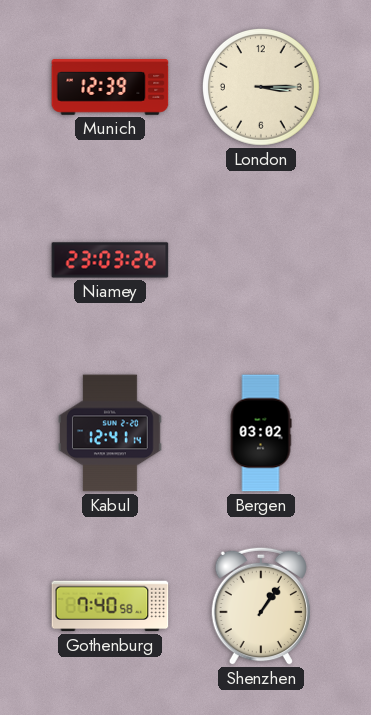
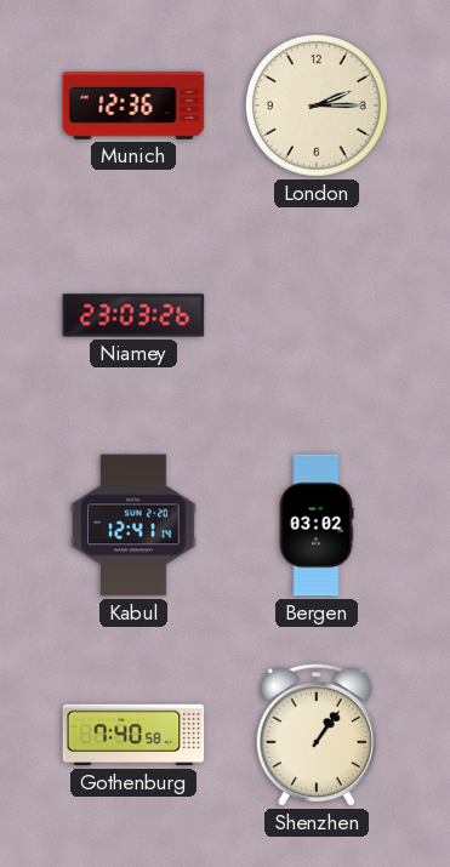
Munich: 12:39 -> 12:36 (133, 105)
London: 3:15 -> 2:15 (317, 105)
